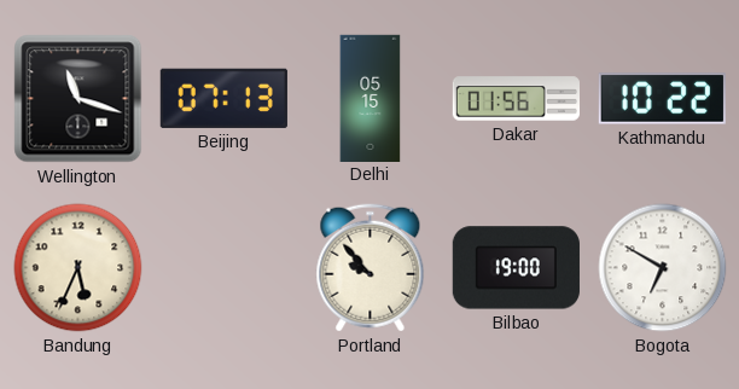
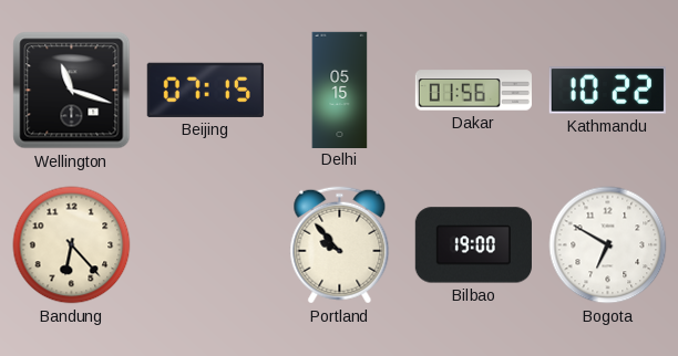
Beijing: 07:13 -> 07:15 (205, 90)
Bandung: 5:34 -> 6:23 (72, 245)
